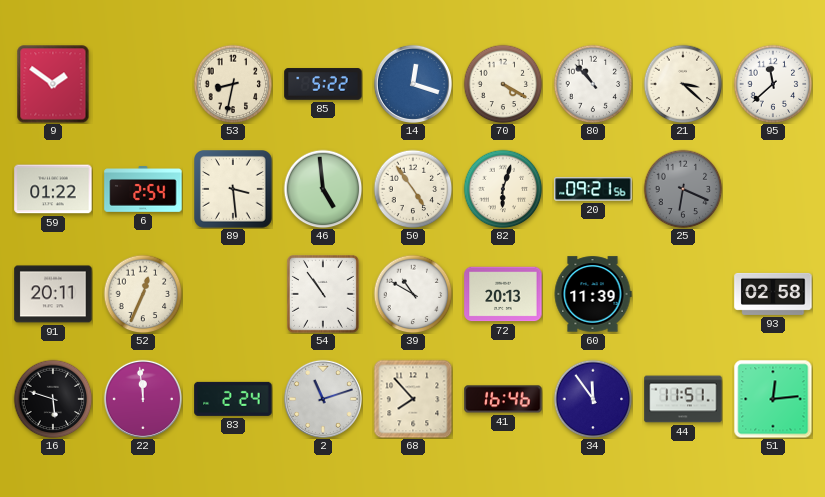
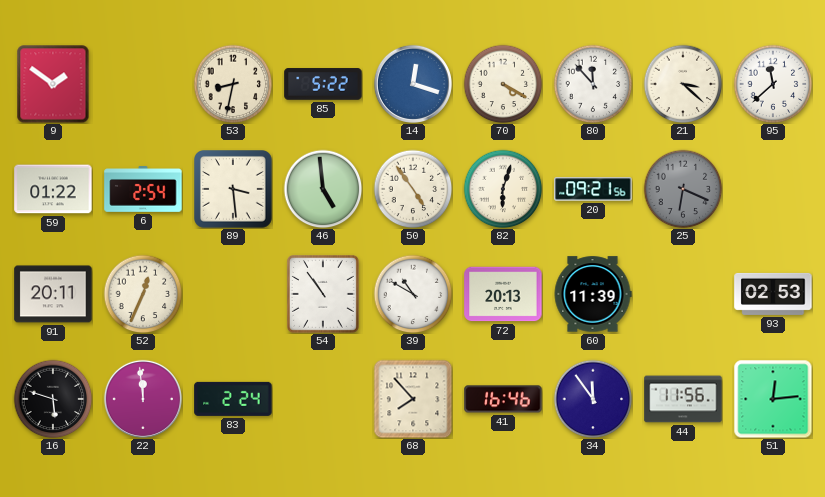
80: 10:53 -> 11:53 (593, 84)
93: 02:58 -> 02:53 (773, 294)
2: 11:12 -> none (323, 399)
44: 11:51 -> 11:56 (683, 399)
